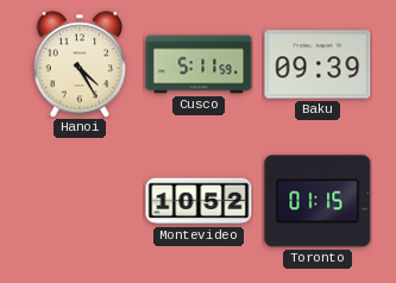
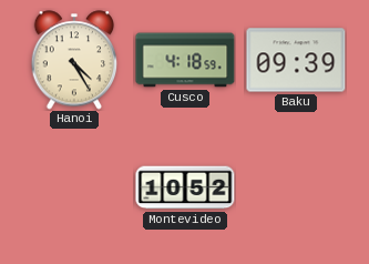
Cusco: 5:11 -> 4:18 (185, 60)
Toronto: 01:15 -> none (318, 201)
